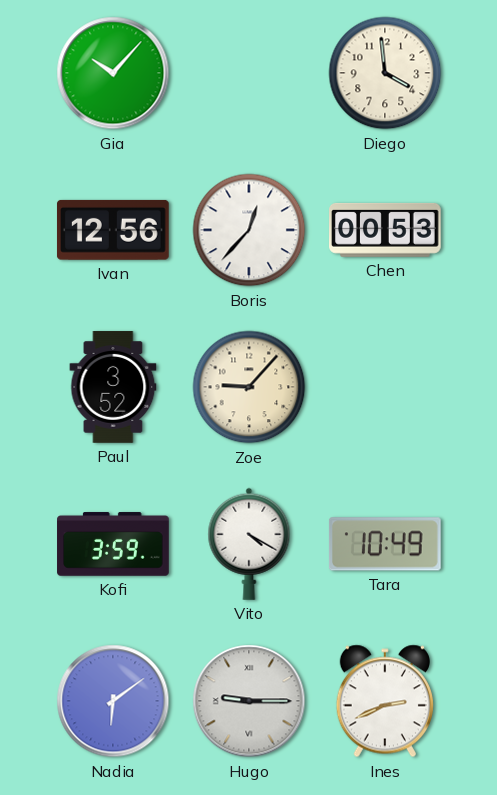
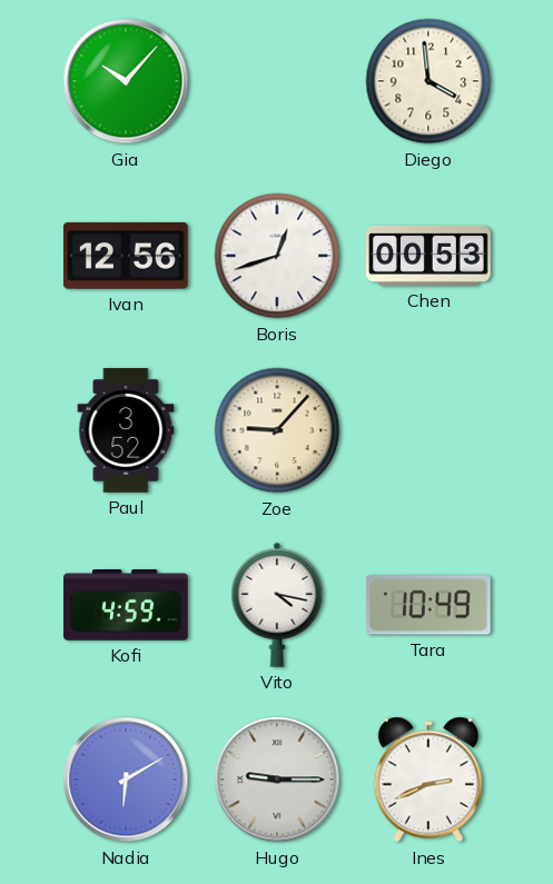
Boris: 12:37 -> 12:42 (277, 256)
Kofi: 3:59 -> 4:59 (126, 605)
Vito: 4:20 -> 4:17 (277, 605)
Nadia: 6:09 -> 6:10 (126, 779)
